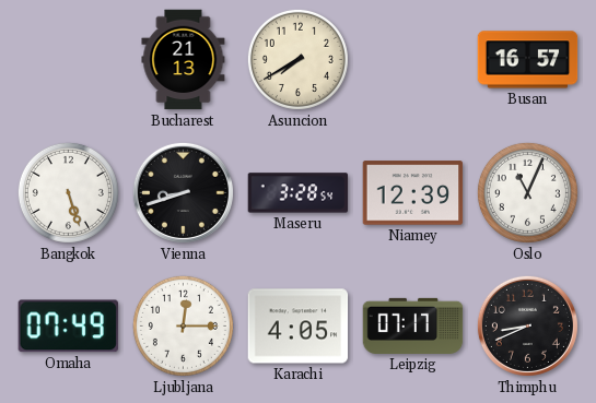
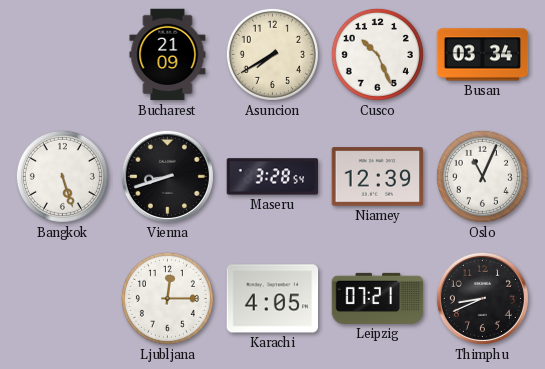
Bucharest: 21:13 -> 21:09 (168, 55)
Cusco: none -> 10:26 (377, 54)
Busan: 16:57 -> 03:34 (483, 55)
Omaha: 07:49 -> none (68, 327)
Leipzig: 07:17 -> 07:21 (378, 298)
